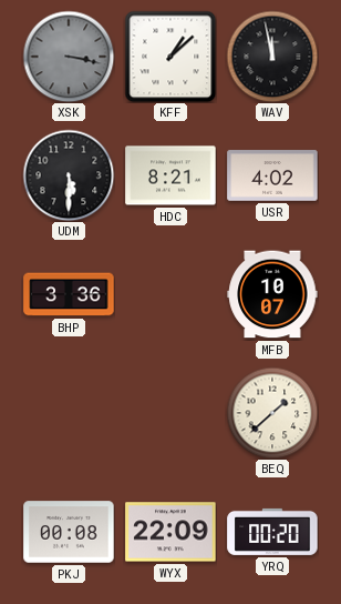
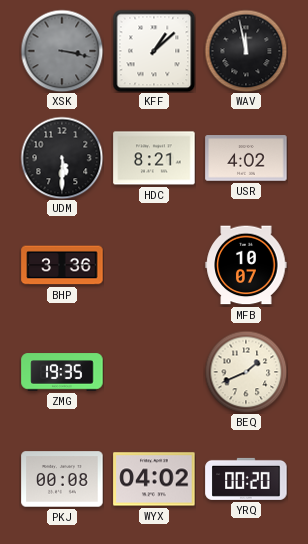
ZMG: none -> 19:35 (62, 372)
BEQ: 1:38 -> 1:41 (246, 372)
WYX: 22:09 -> 04:02 (154, 479)
